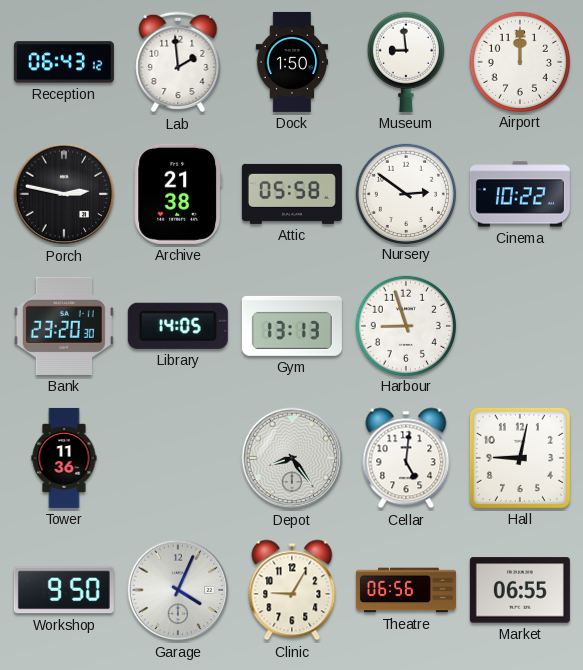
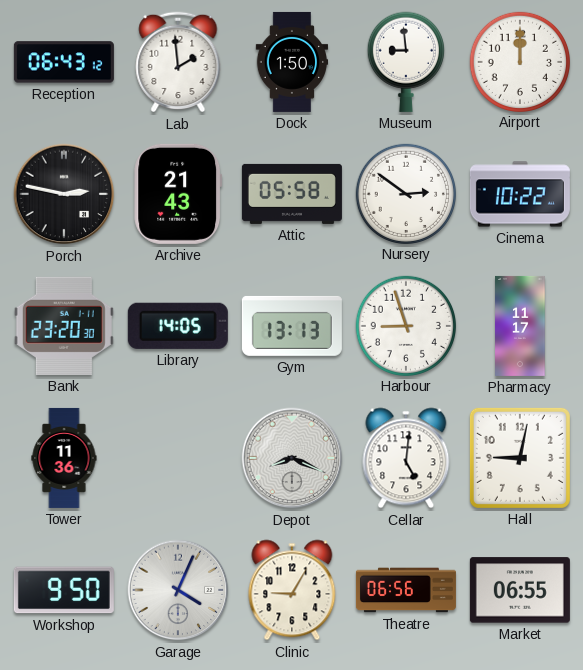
Archive: 21:38 -> 21:43 (178, 194)
Pharmacy: none -> 11:17 (520, 326)
Depot: 8:24 -> 8:19 (292, 458)
